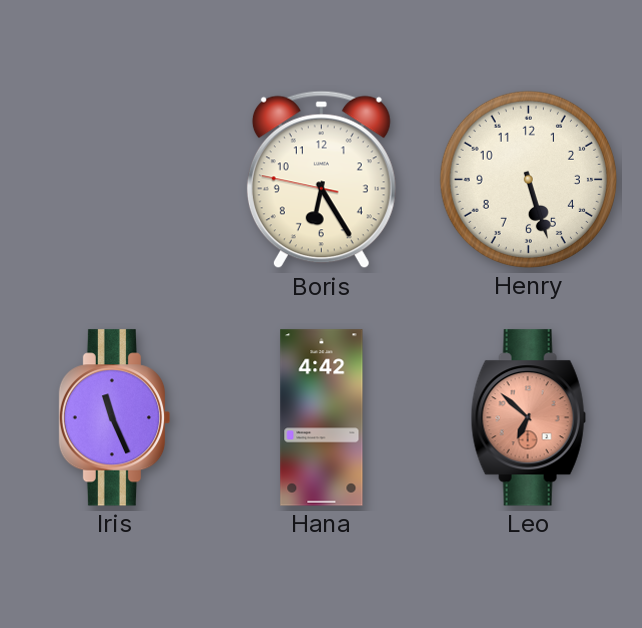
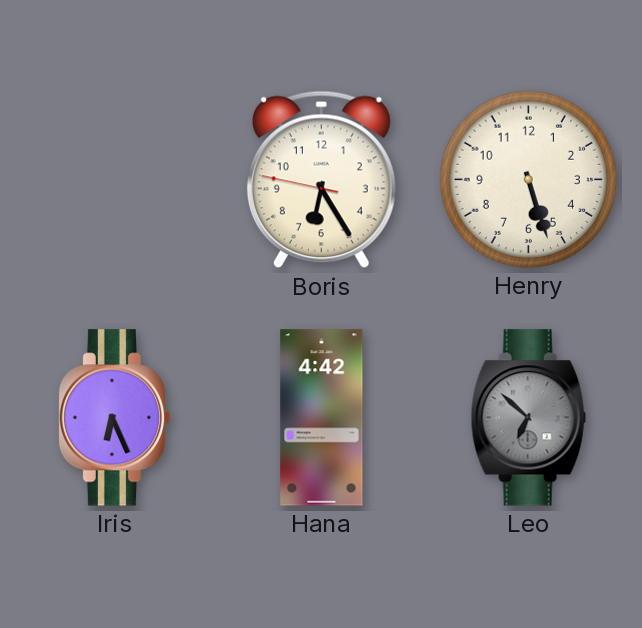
Iris: 11:26 -> 6:26 (115, 418)
Leo dial: salmon -> grey (528, 418)
